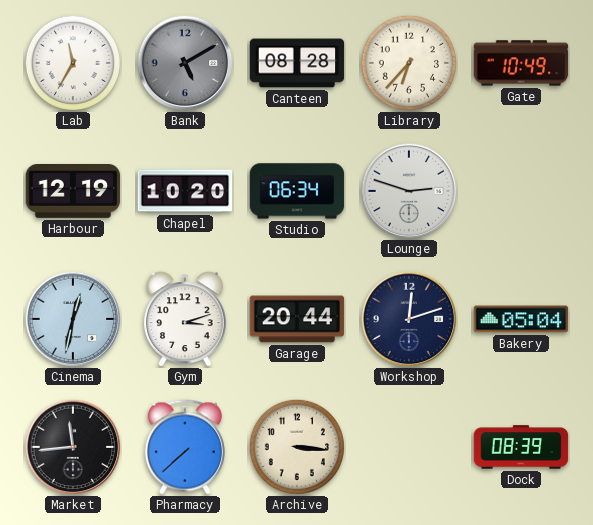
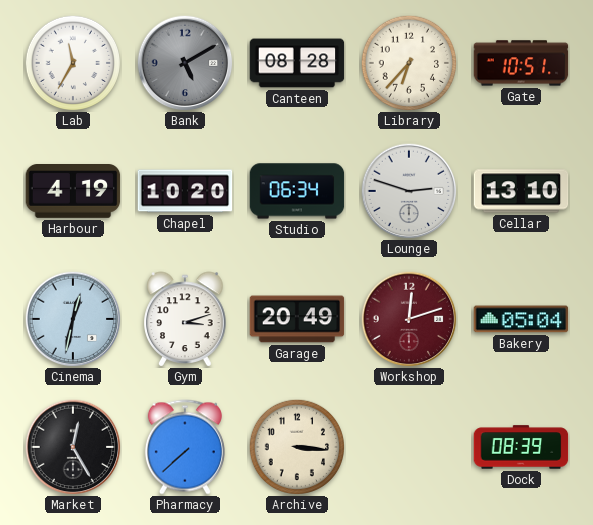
Gate: 10:49 -> 10:51 (521, 63)
Harbour: 12:19 -> 4:19 (73, 192)
Cellar: none -> 13:10 (521, 191)
Garage: 20:44 -> 20:49 (297, 319)
Workshop dial: navy -> burgundy (409, 319)
Market: 11:44 -> 12:25 (73, 447)
